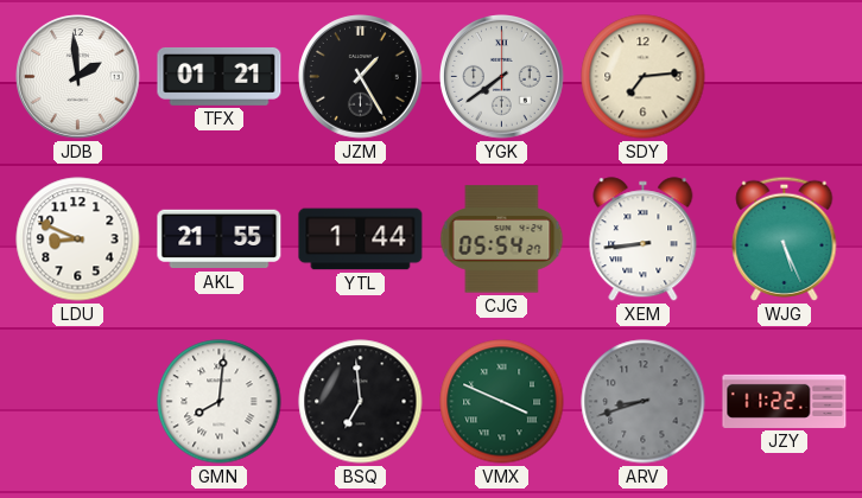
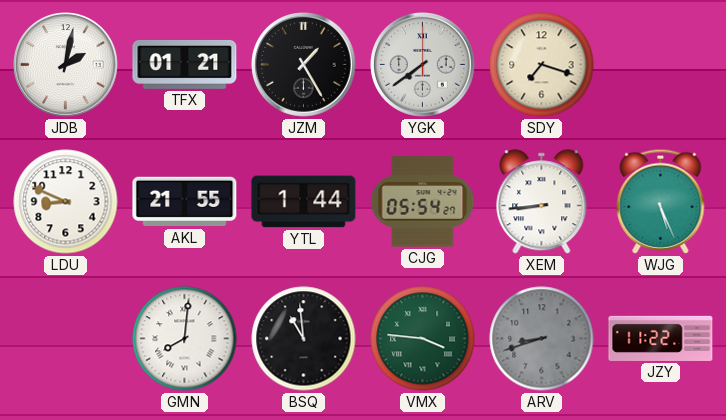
JDB: 1:59 -> 2:02 (66, 65)
SDY: 7:14 -> 7:18 (542, 65)
BSQ: 6:59 -> 10:59 (304, 339)
VMX: 3:49 -> 3:46 (423, 339)
